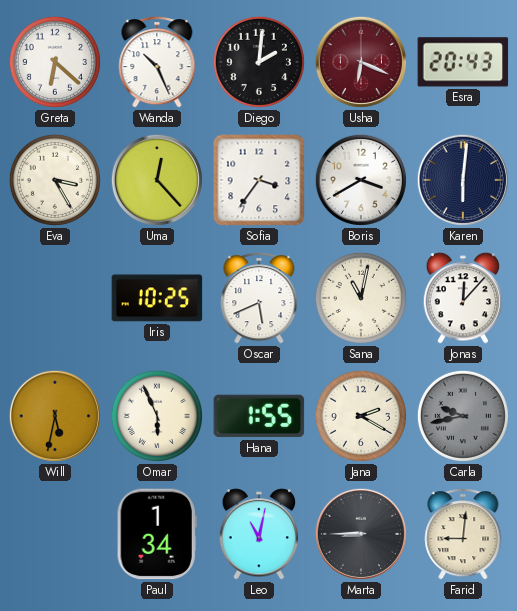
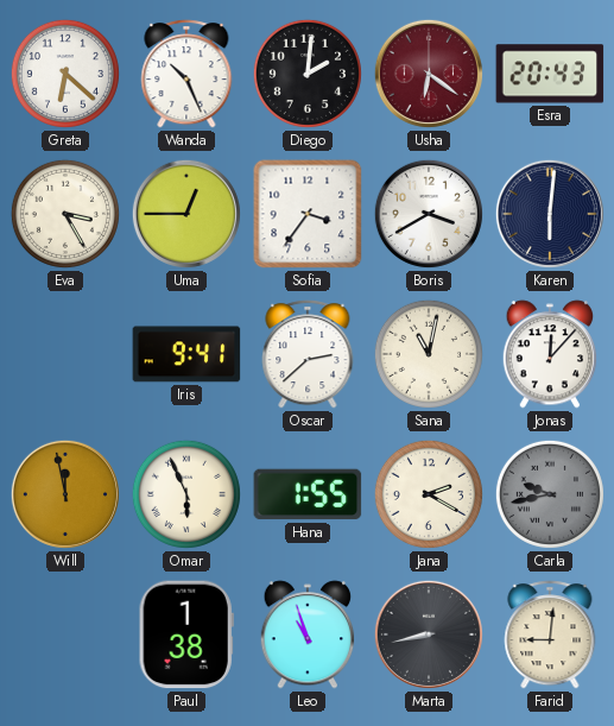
Usha: 6:19 -> 6:21 (429, 74)
Uma: 12:23 -> 12:45 (186, 214)
Iris: 10:25 -> 9:41 (186, 354)
Oscar: 5:41 -> 2:38 (308, 354)
Will: 5:32 -> 11:58 (65, 494)
Paul: 1:34 -> 1:38 (186, 635)
Leo: 11:02 -> 10:57 (308, 635)
Marta: 8:45 -> 8:43 (429, 635)
